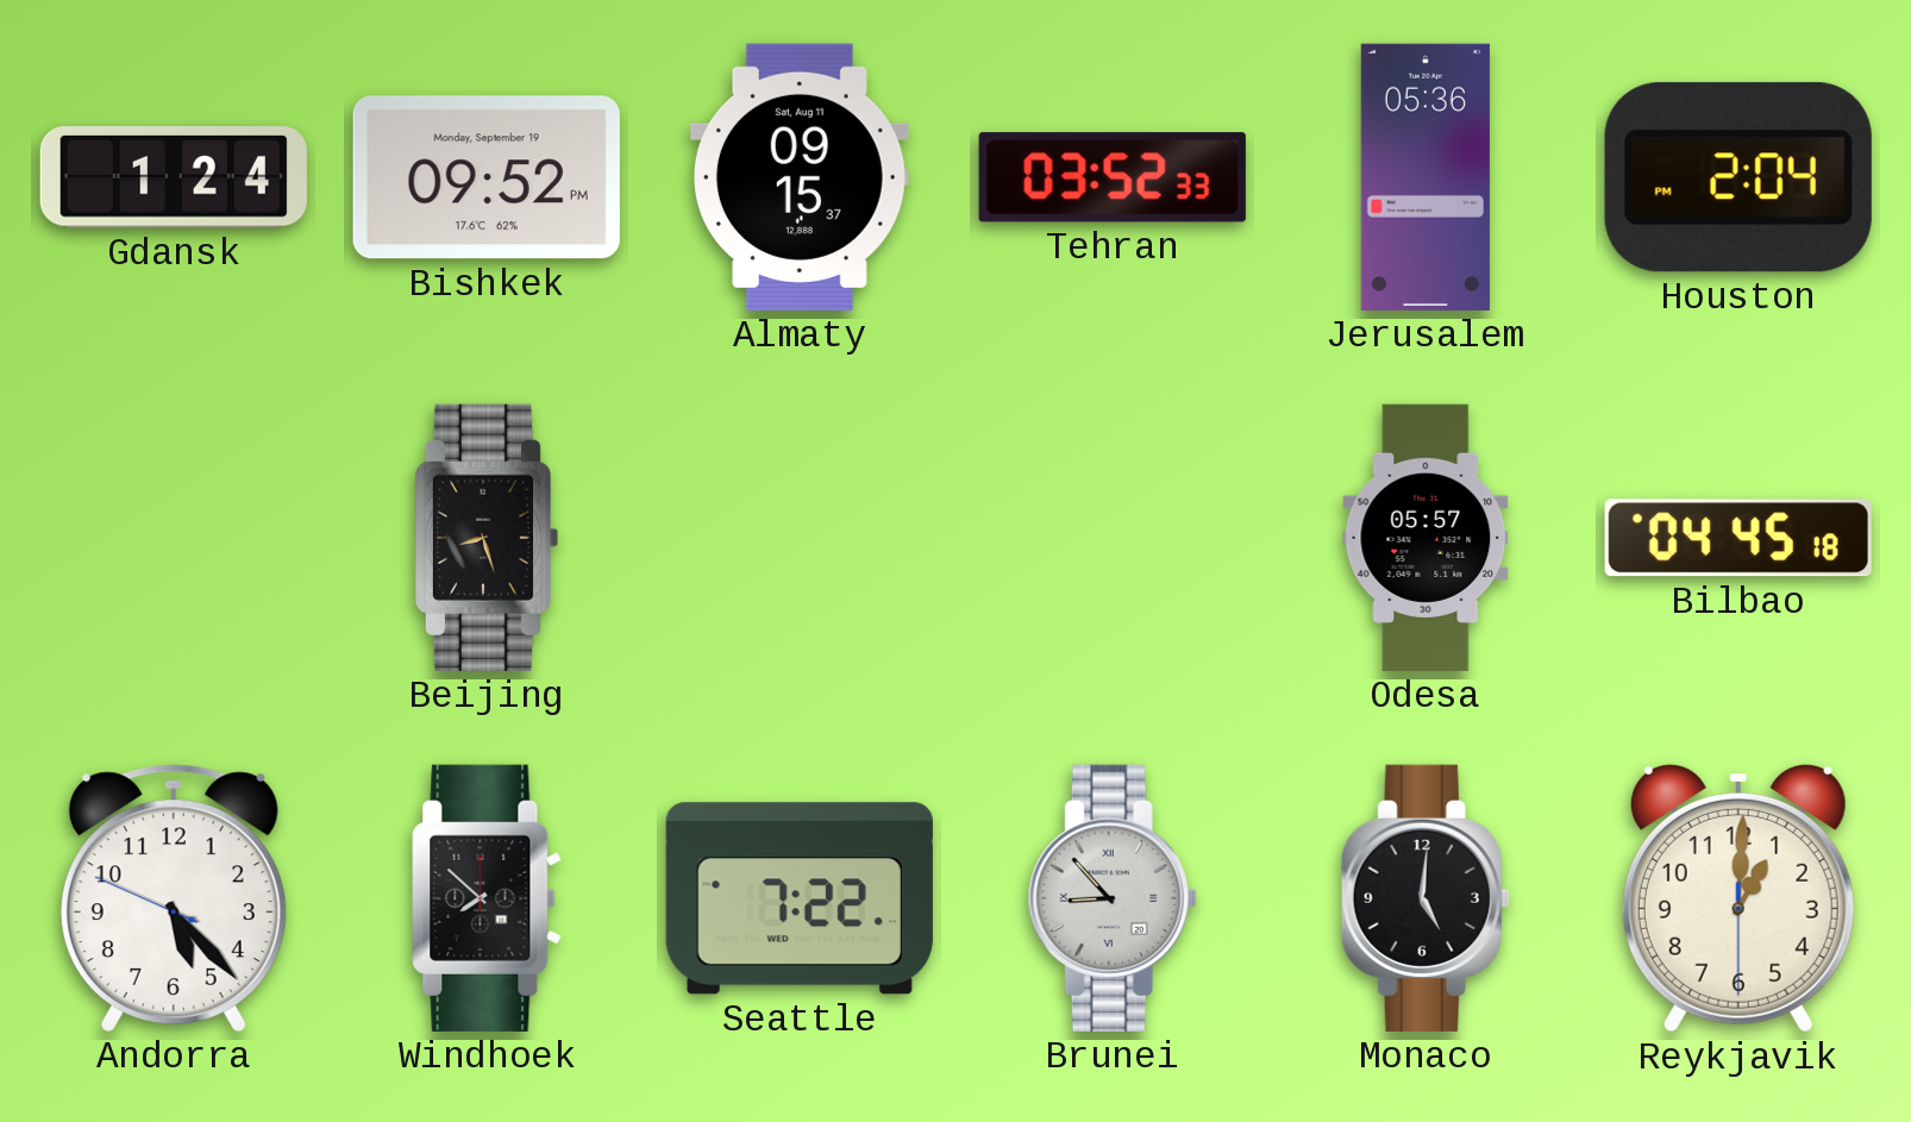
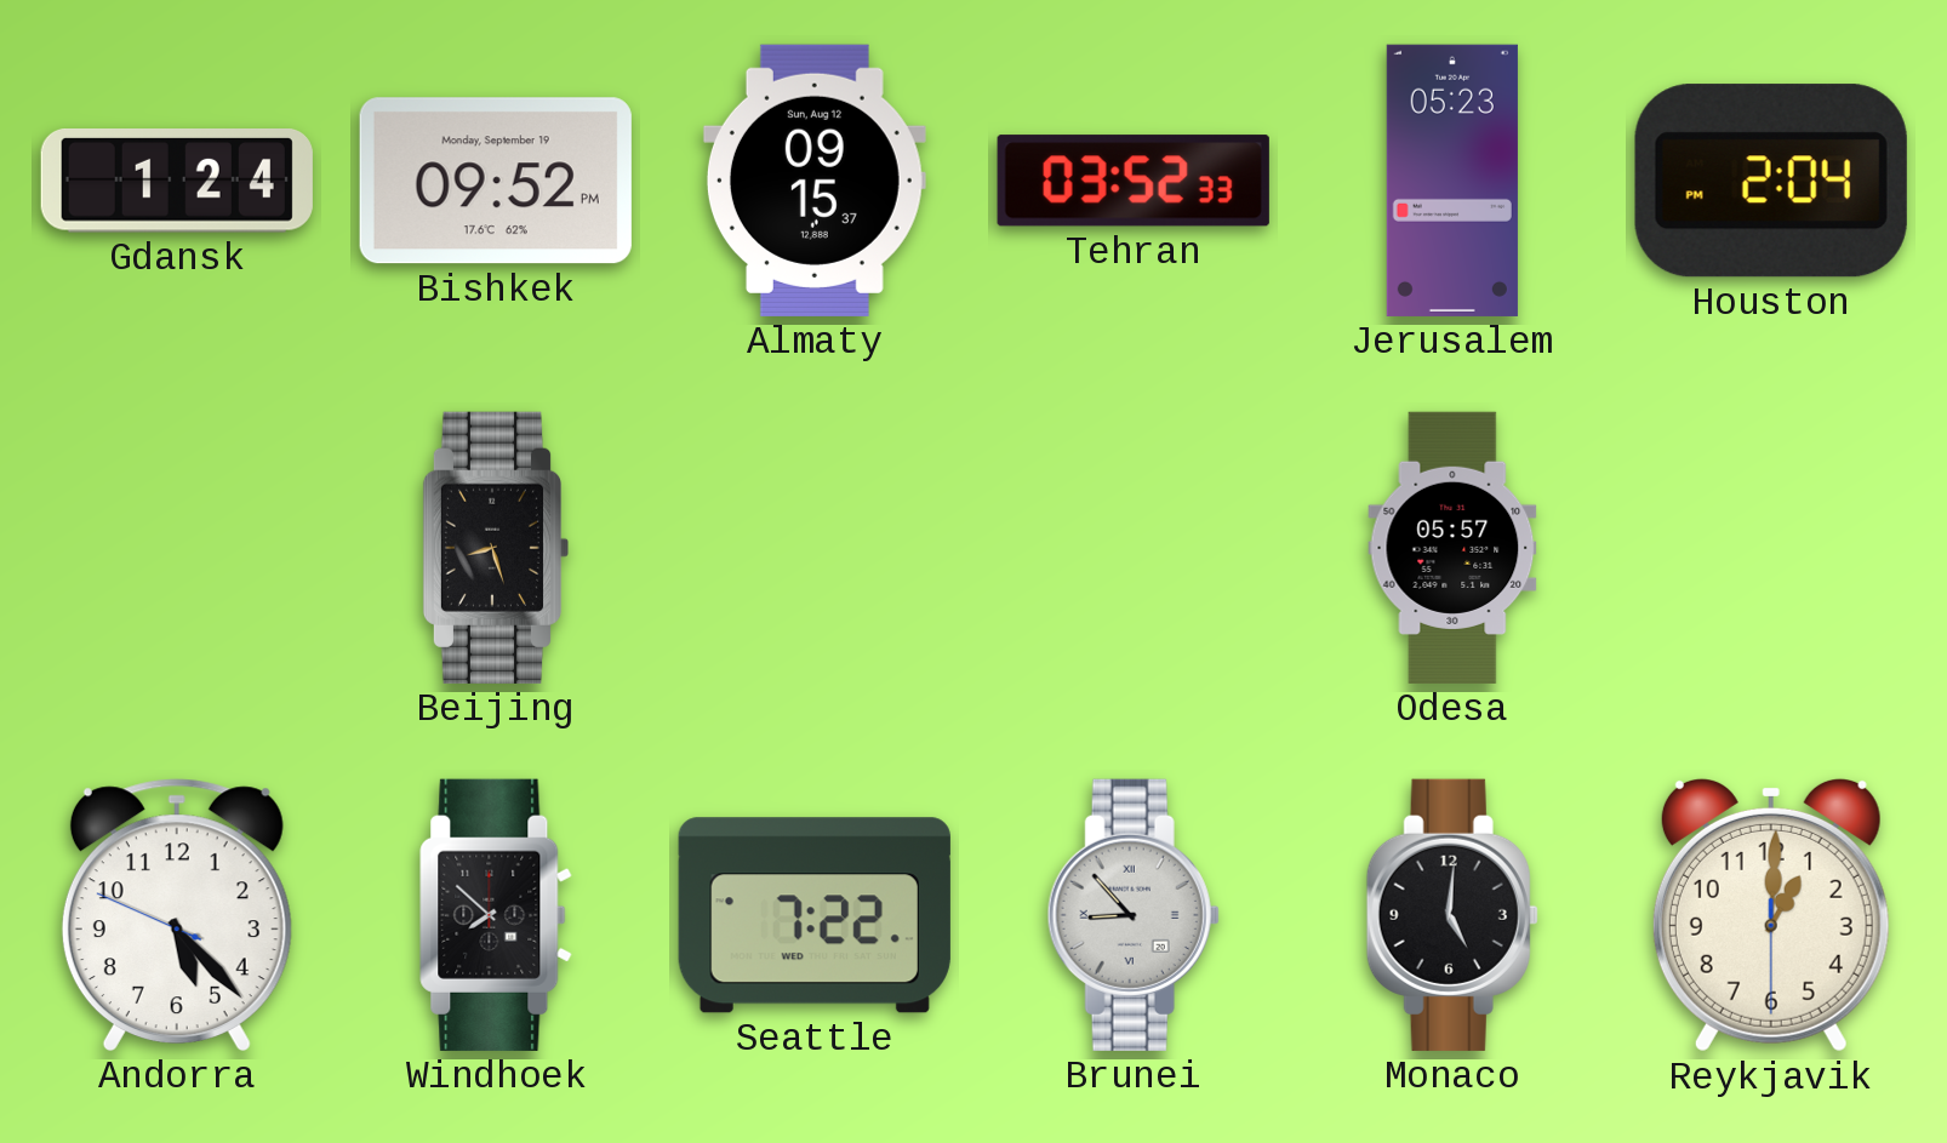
Almaty date: Sat, Aug 11 -> Sun, Aug 12 (815, 181)
Jerusalem: 05:36 -> 05:23 (1452, 181)
Bilbao: 04:45 -> none (1738, 538)
